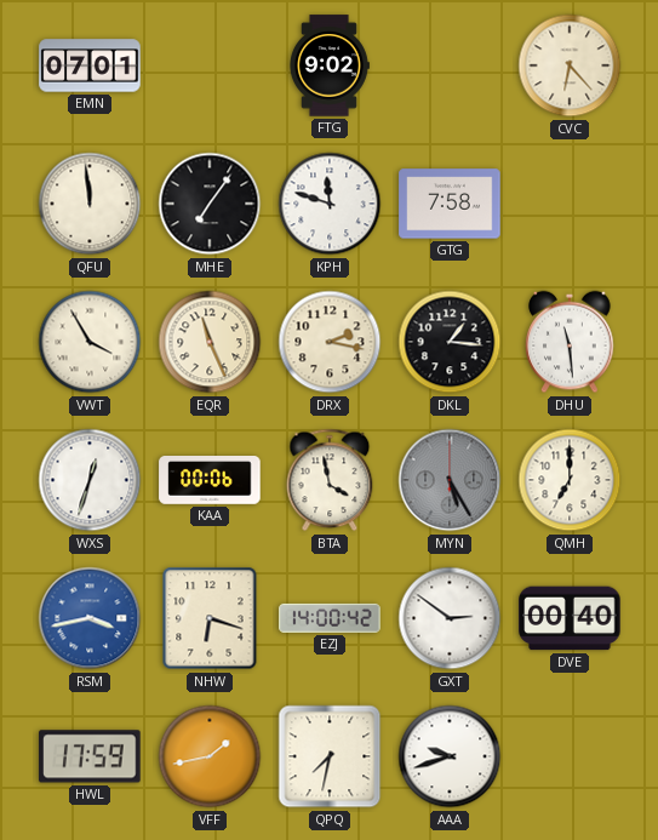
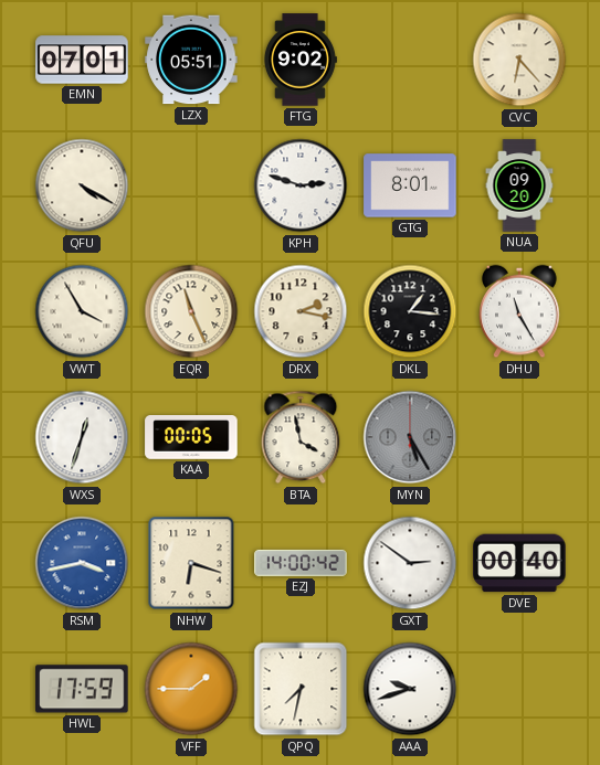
LZX: none -> 05:51 (191, 60)
QFU: 11:59 -> 4:20 (82, 185)
MHE: 7:06 -> none (210, 204)
KPH: 11:48 -> 2:48 (301, 185)
GTG: 7:58 -> 8:01 (410, 185)
NUA: none -> 09:20 (519, 185)
DHU: 11:29 -> 11:25 (519, 311)
KAA: 00:06 -> 00:05 (191, 438)
QMH: 7:00 -> none (570, 480)
VFF: 1:43 -> 1:45 (191, 689)
